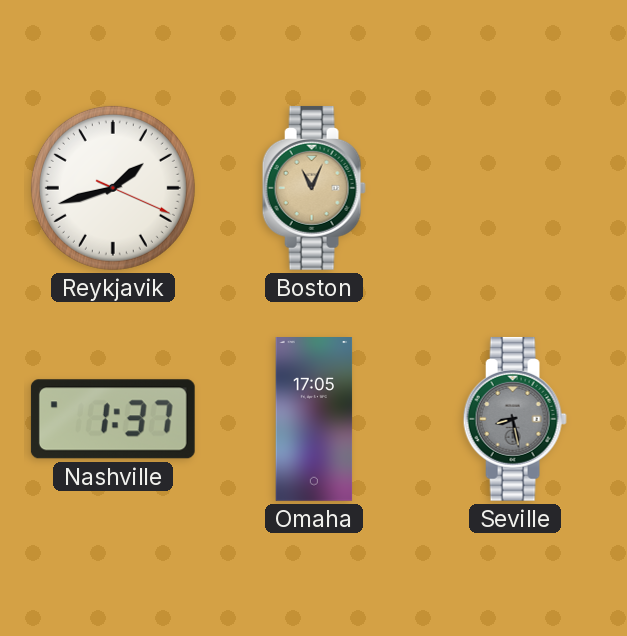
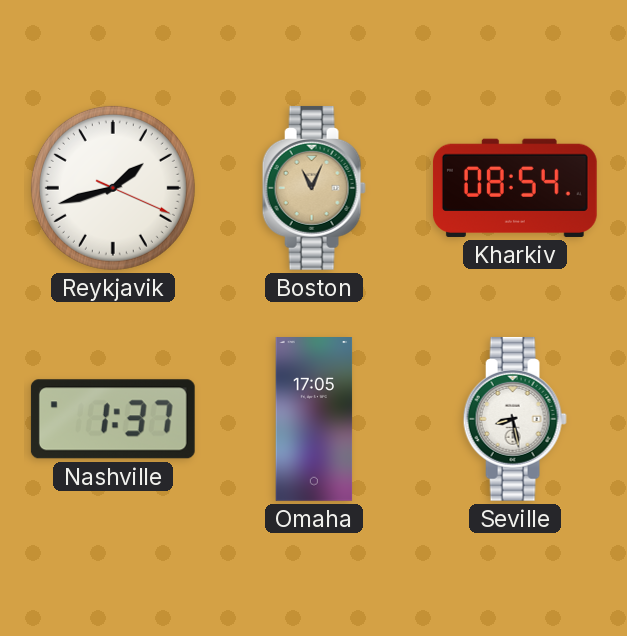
Kharkiv: none -> 08:54 (515, 188)
Seville dial: grey -> white (515, 419)
